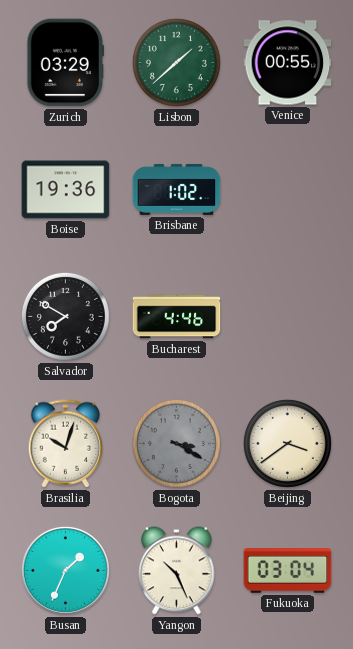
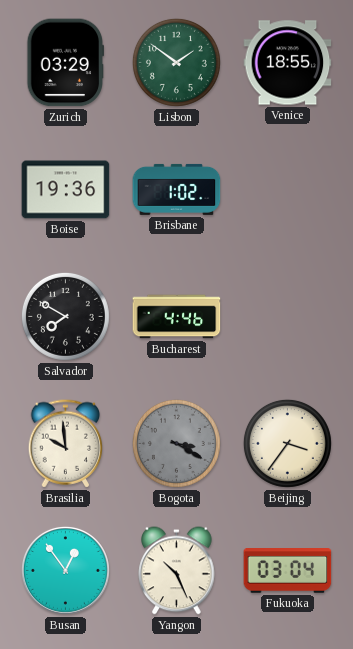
Lisbon: 1:38 -> 1:51 (176, 62)
Venice: 00:55 -> 18:55 (288, 63)
Brasilia: 10:03 -> 9:59 (66, 444)
Beijing: 3:39 -> 3:36 (287, 443)
Busan: 1:34 -> 12:54 (65, 570)
